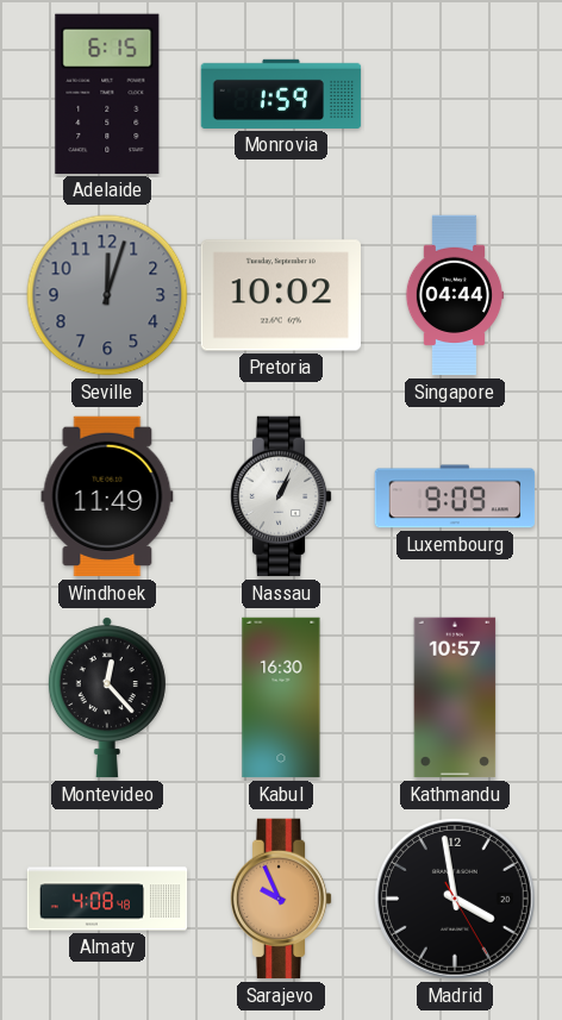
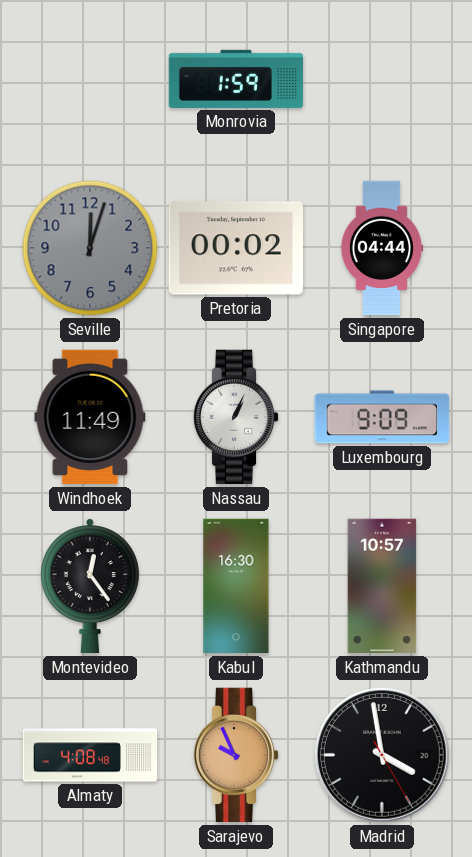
Adelaide: 6:15 -> none (107, 94)
Pretoria: 10:02 -> 00:02 (236, 248)
Montevideo: 12:23 -> 12:24 (90, 586)
